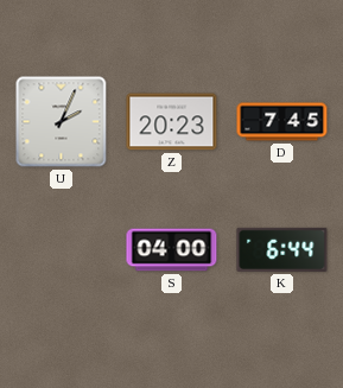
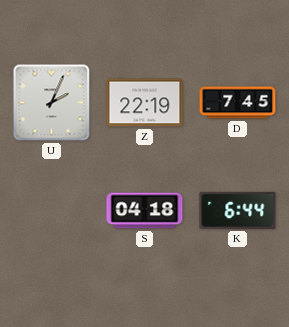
Z: 20:23 -> 22:19 (145, 103)
S: 04:00 -> 04:18 (145, 211)
